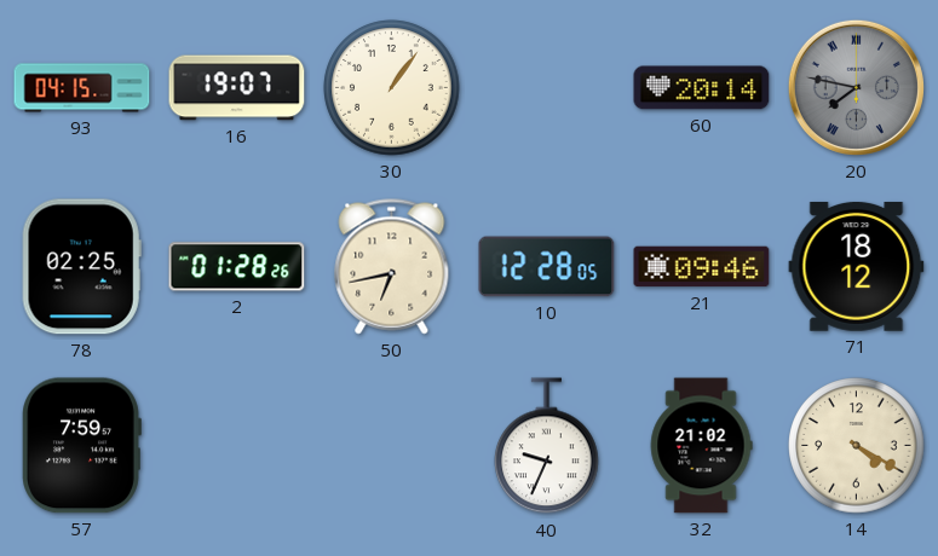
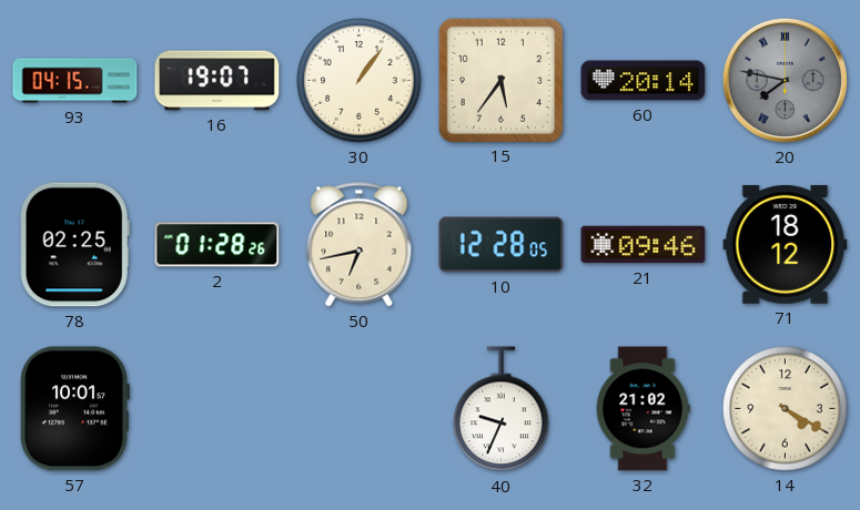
15: none -> 5:36 (500, 80)
57: 7:59 -> 10:01 (74, 409)
